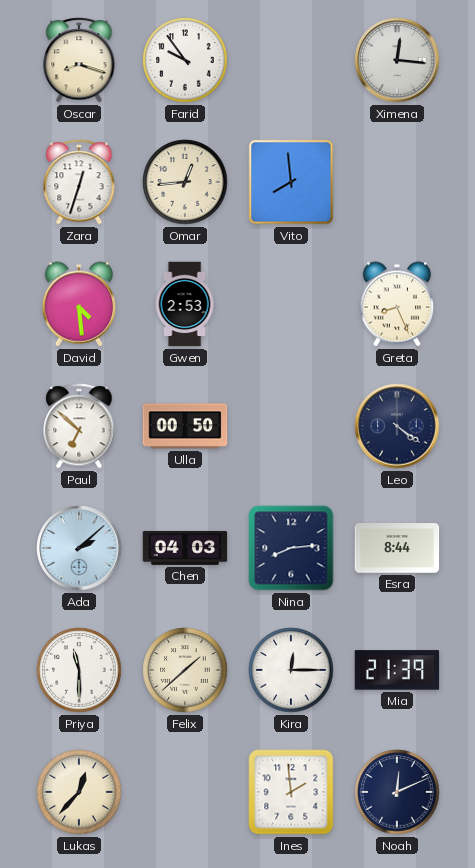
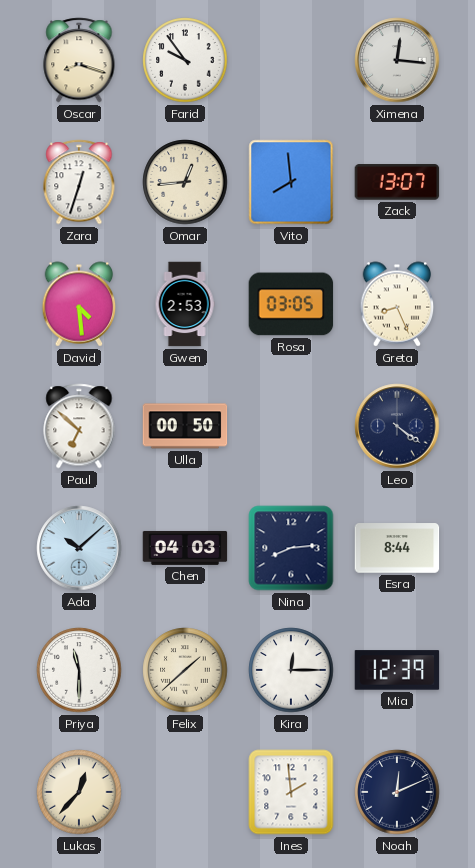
Zack: none -> 13:07 (397, 182)
Rosa: none -> 03:05 (291, 304)
Ada: 2:08 -> 10:08 (79, 548)
Mia: 21:39 -> 12:39 (397, 670)
